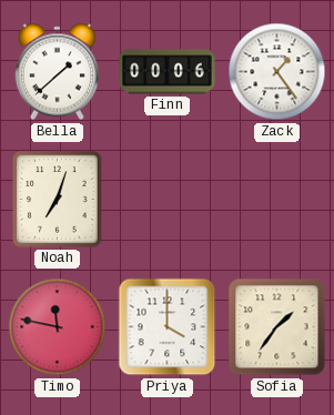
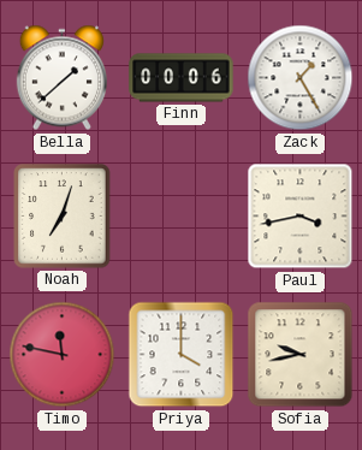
Zack: 1:24 -> 1:25 (301, 78)
Paul: none -> 3:43 (301, 217)
Sofia: 1:36 -> 9:43 (301, 355)
